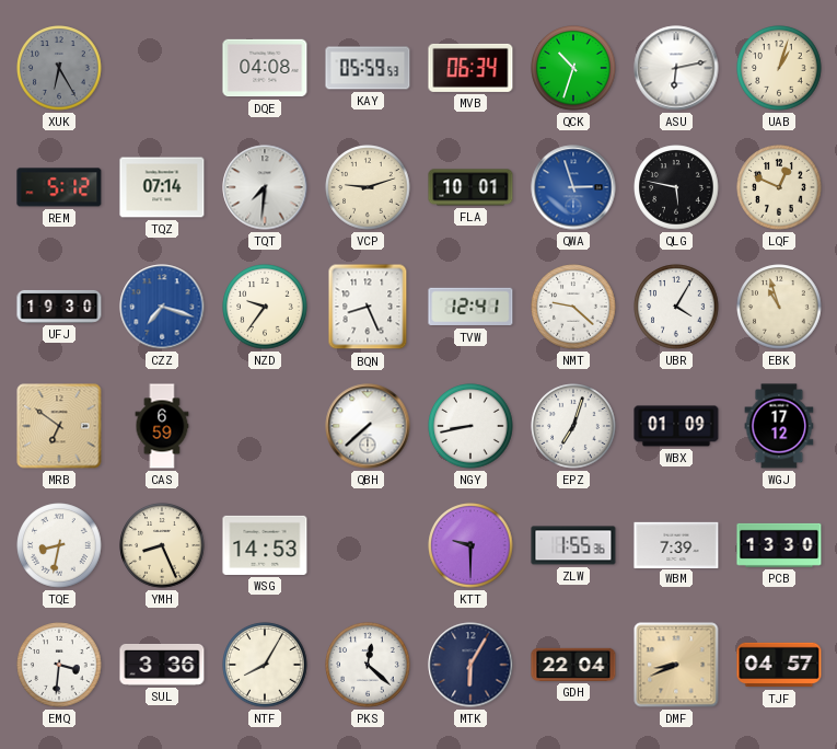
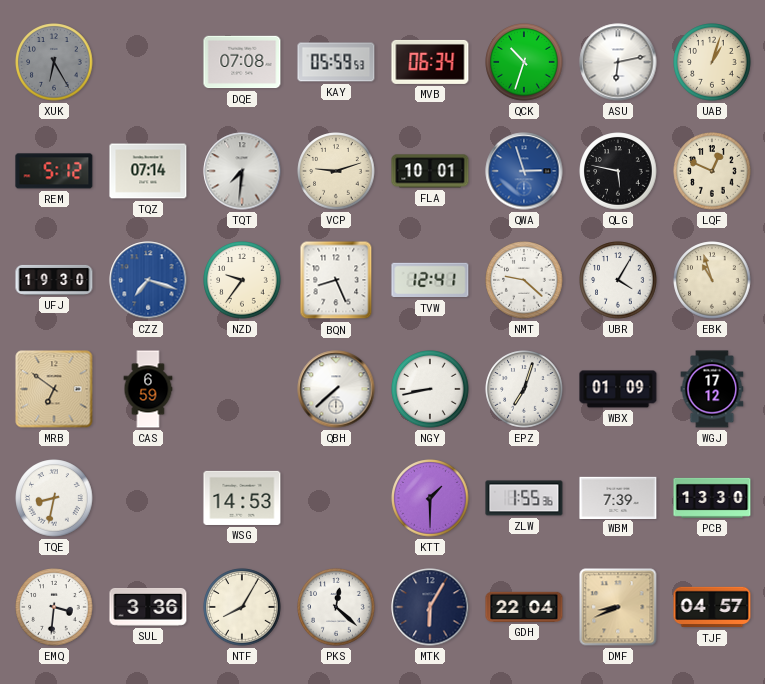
DQE: 04:08 -> 07:08 (242, 62)
YMH: 8:26 -> none (162, 545)
KTT: 9:30 -> 1:30 (430, 498)
